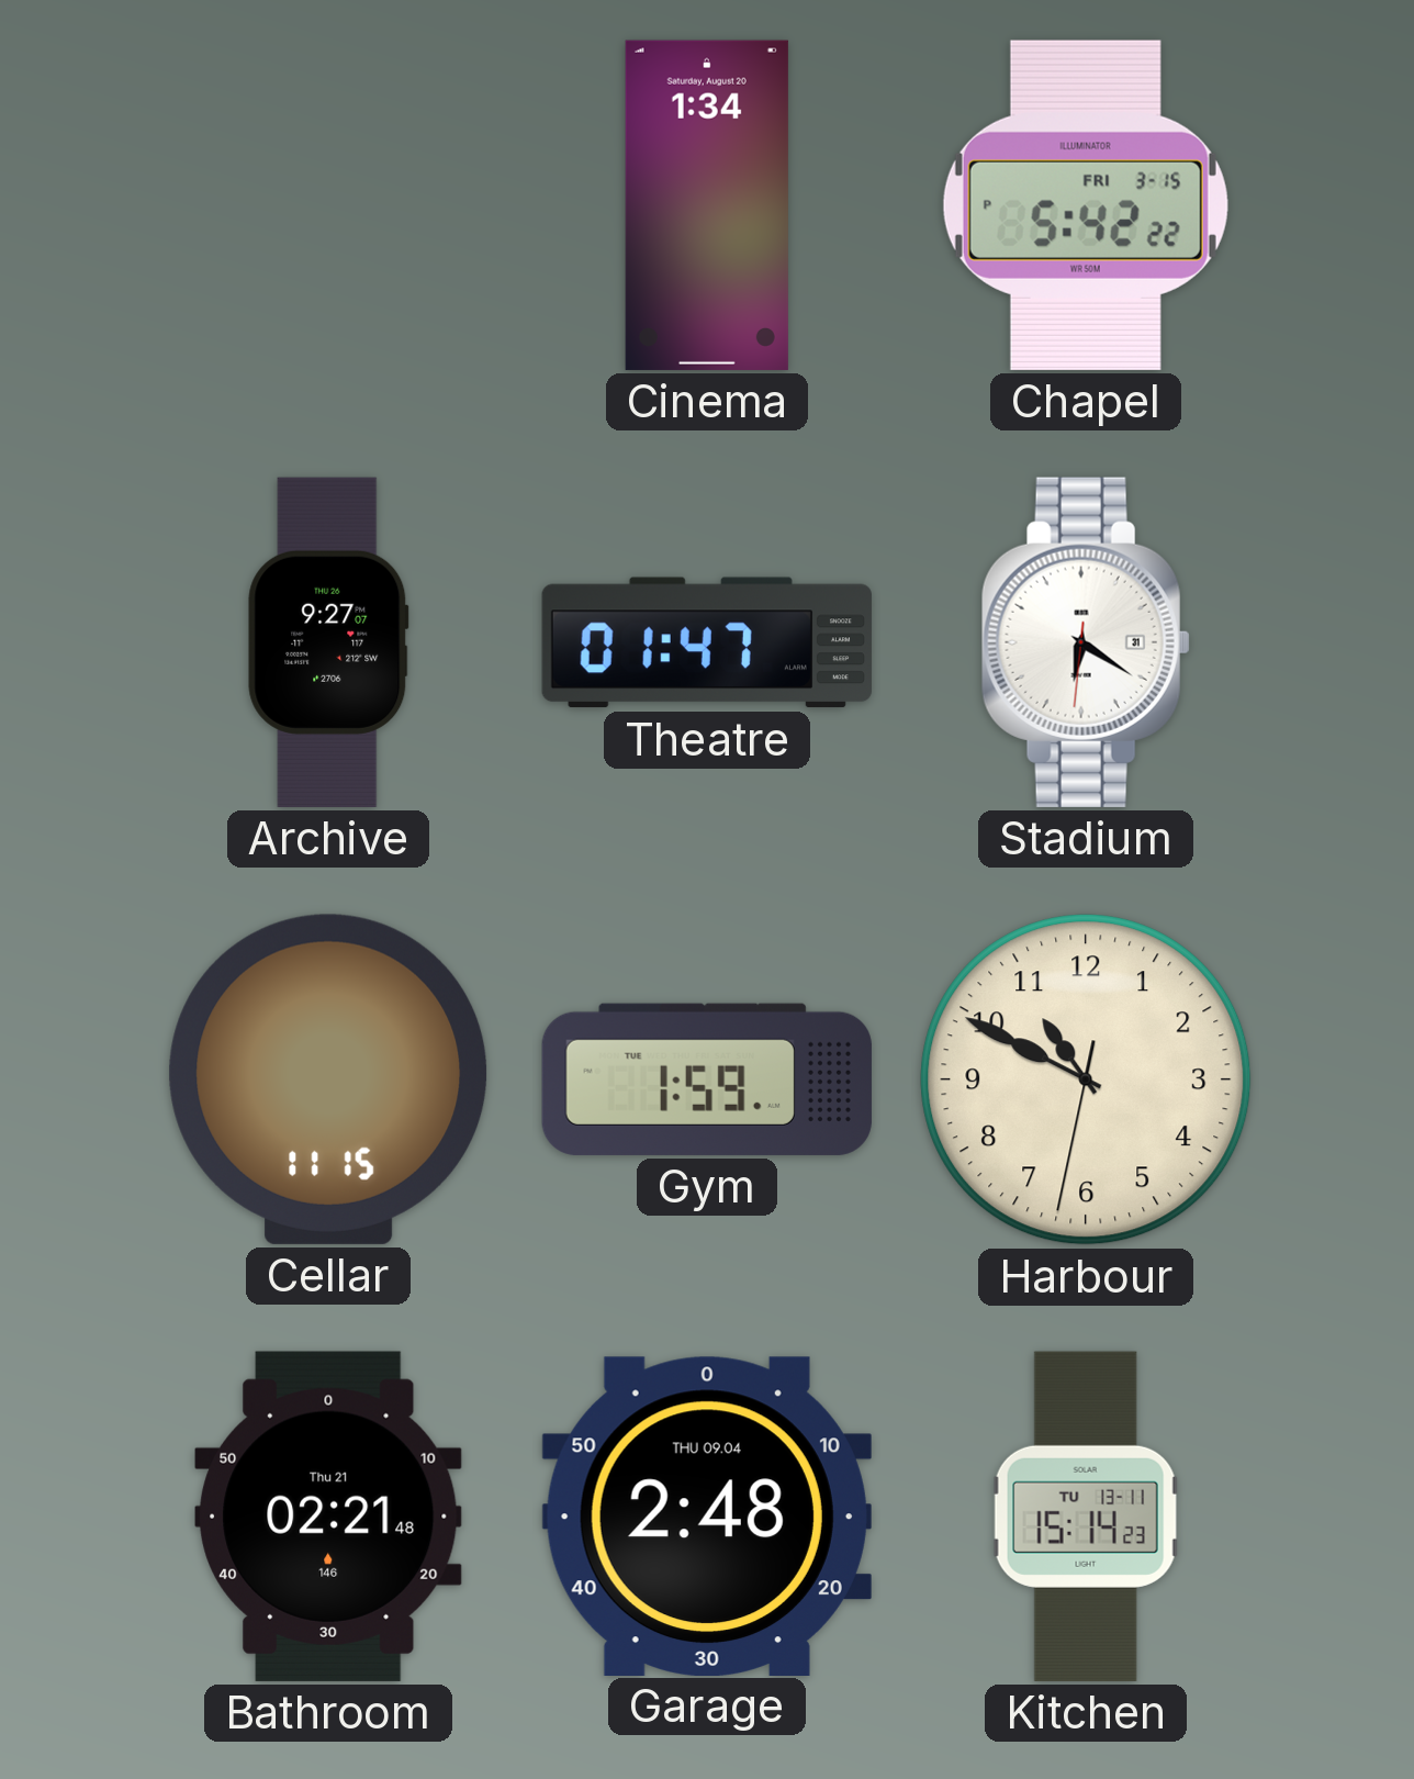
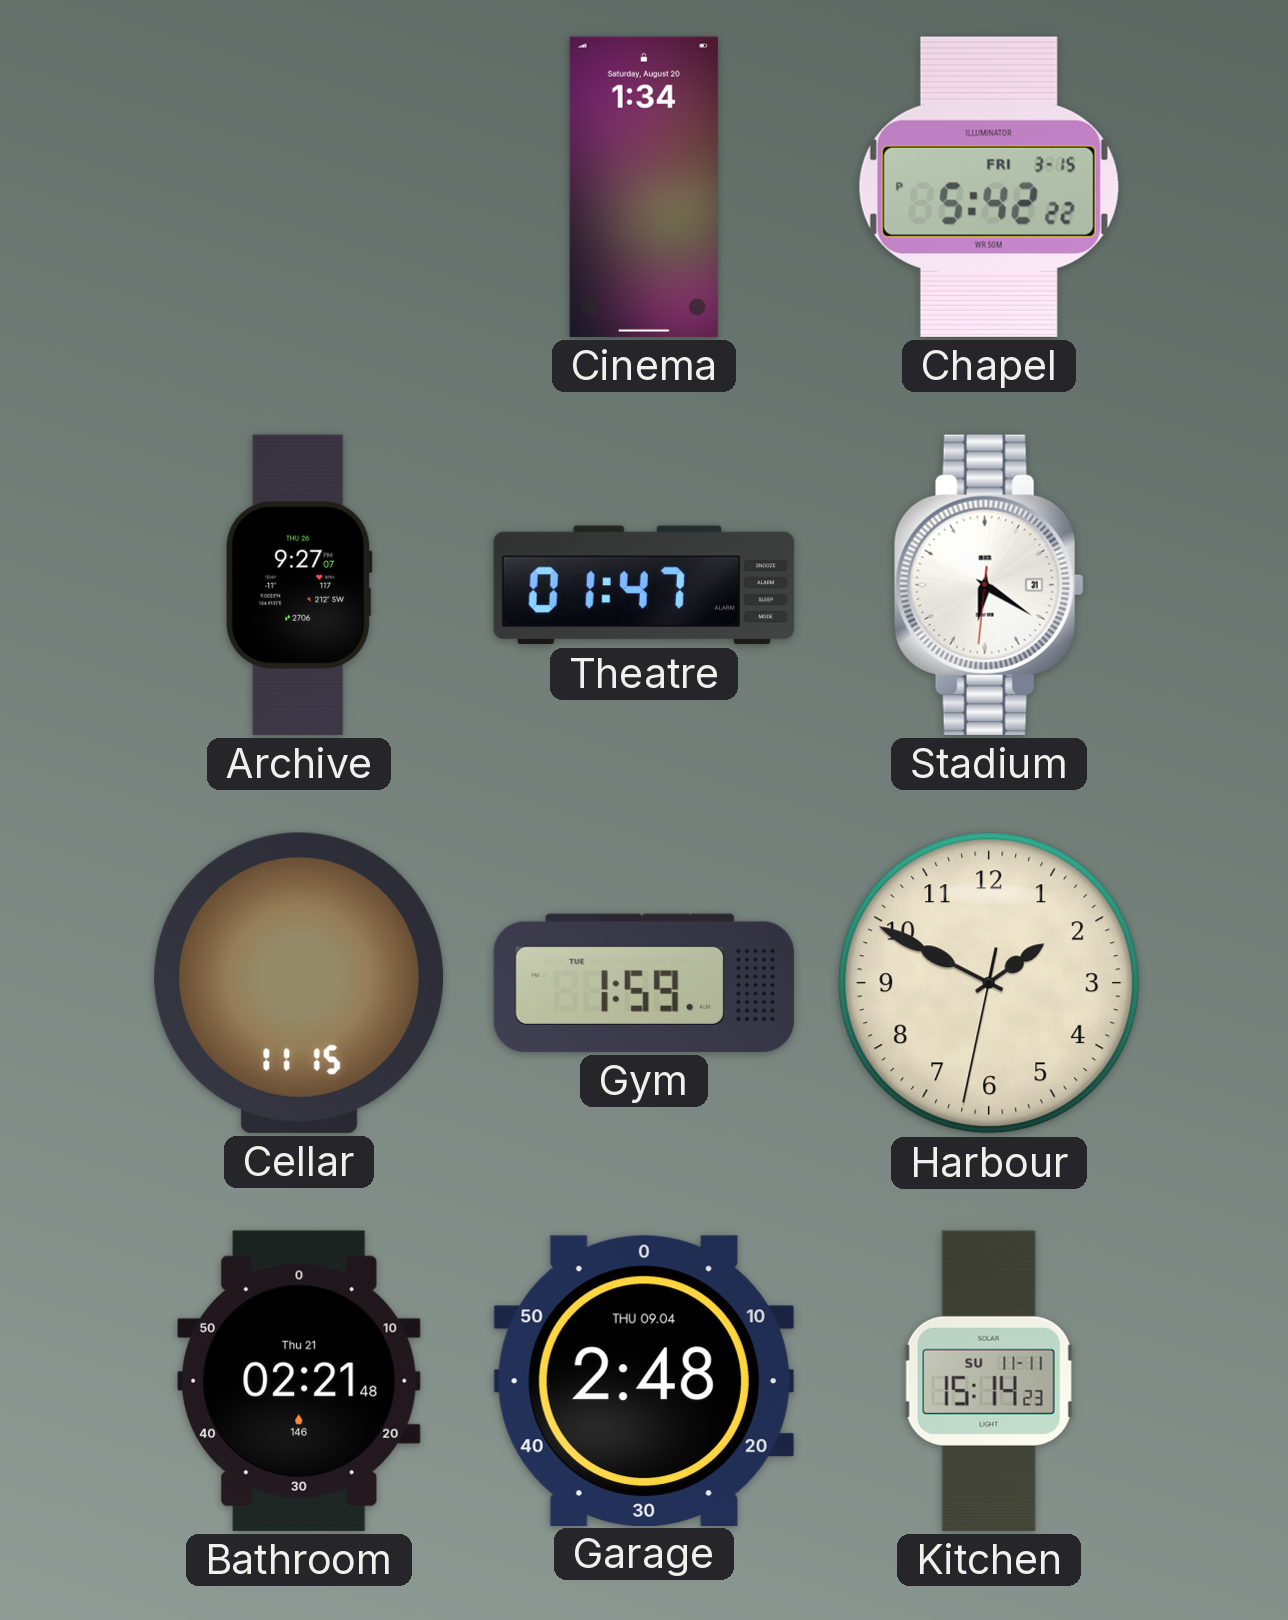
Harbour: 10:49 -> 1:49 (989, 983)
Kitchen date: TU 13-11 -> SU 11-11 (989, 1381)
